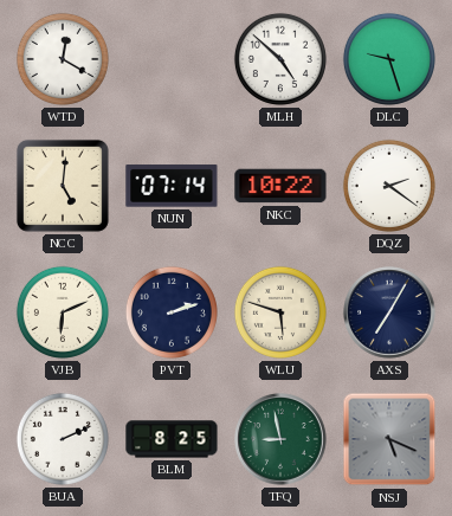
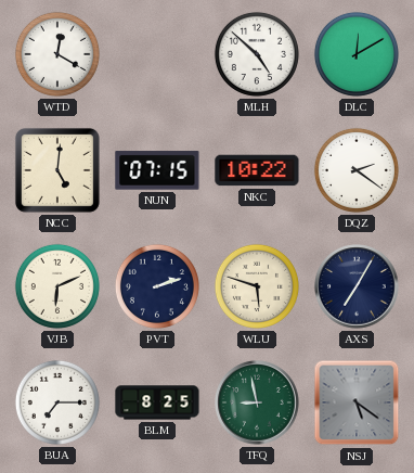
DLC: 9:27 -> 12:10 (357, 54)
NUN: 07:14 -> 07:15 (157, 170)
BUA: 2:11 -> 7:15 (57, 402)
NSJ: 5:19 -> 5:21 (357, 402)
